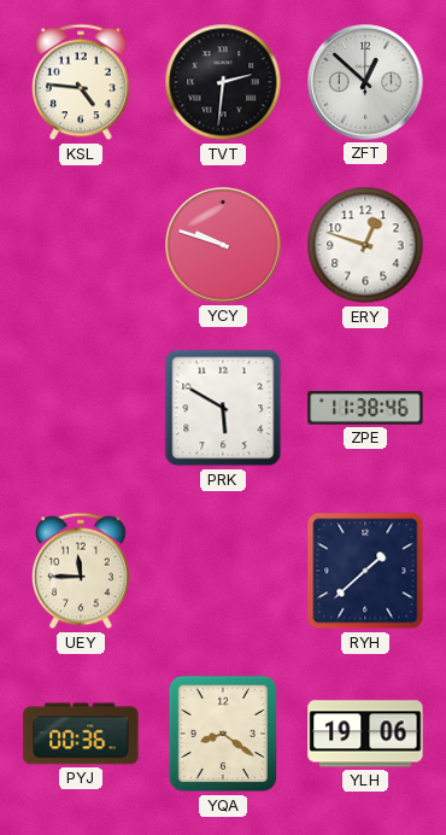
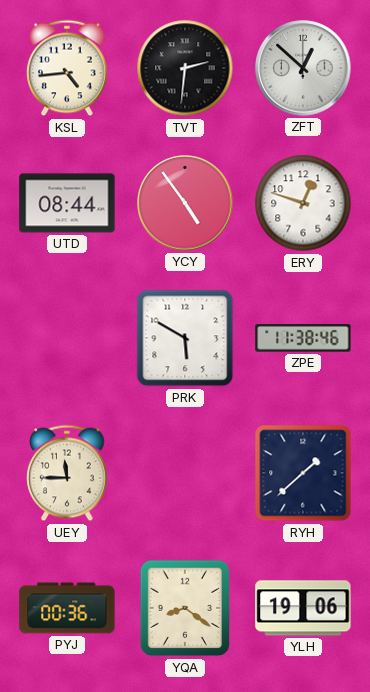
KSL: 4:46 -> 4:44 (67, 68)
UTD: none -> 08:44 (67, 203)
YCY: 9:48 -> 4:54 (185, 203)
